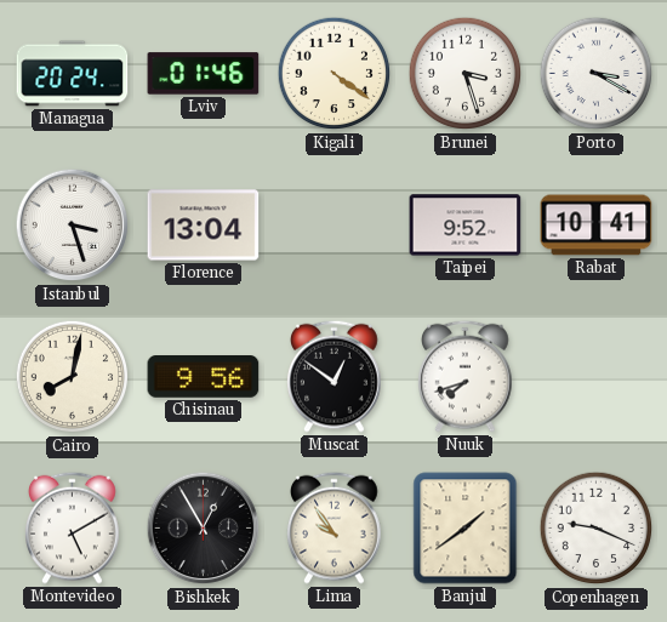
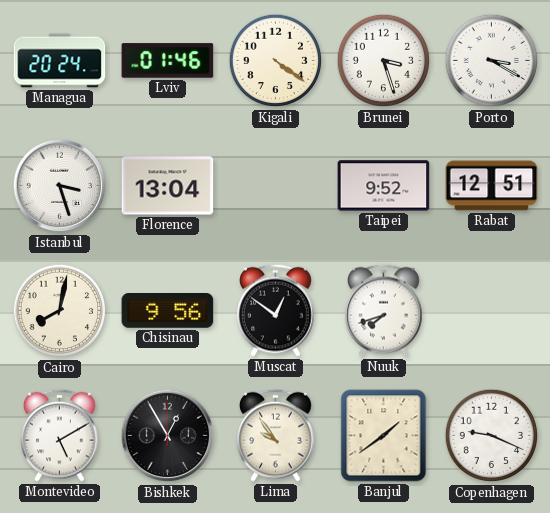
Rabat: 10:41 -> 12:51 (492, 186)
